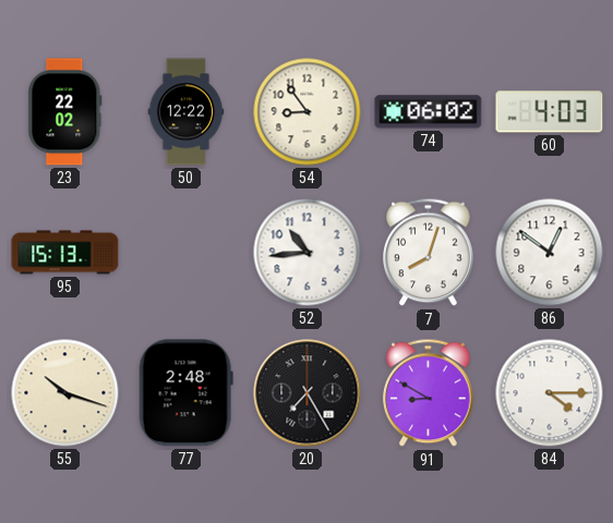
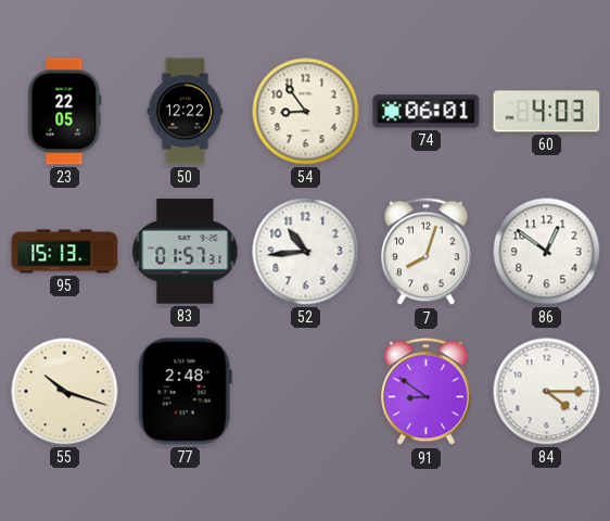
23: 22:02 -> 22:05 (65, 112)
74: 06:02 -> 06:01 (427, 112)
83: none -> 01:57 (186, 252)
20: 7:25 -> none (308, 393)
91: 8:50 -> 8:51 (427, 392)
